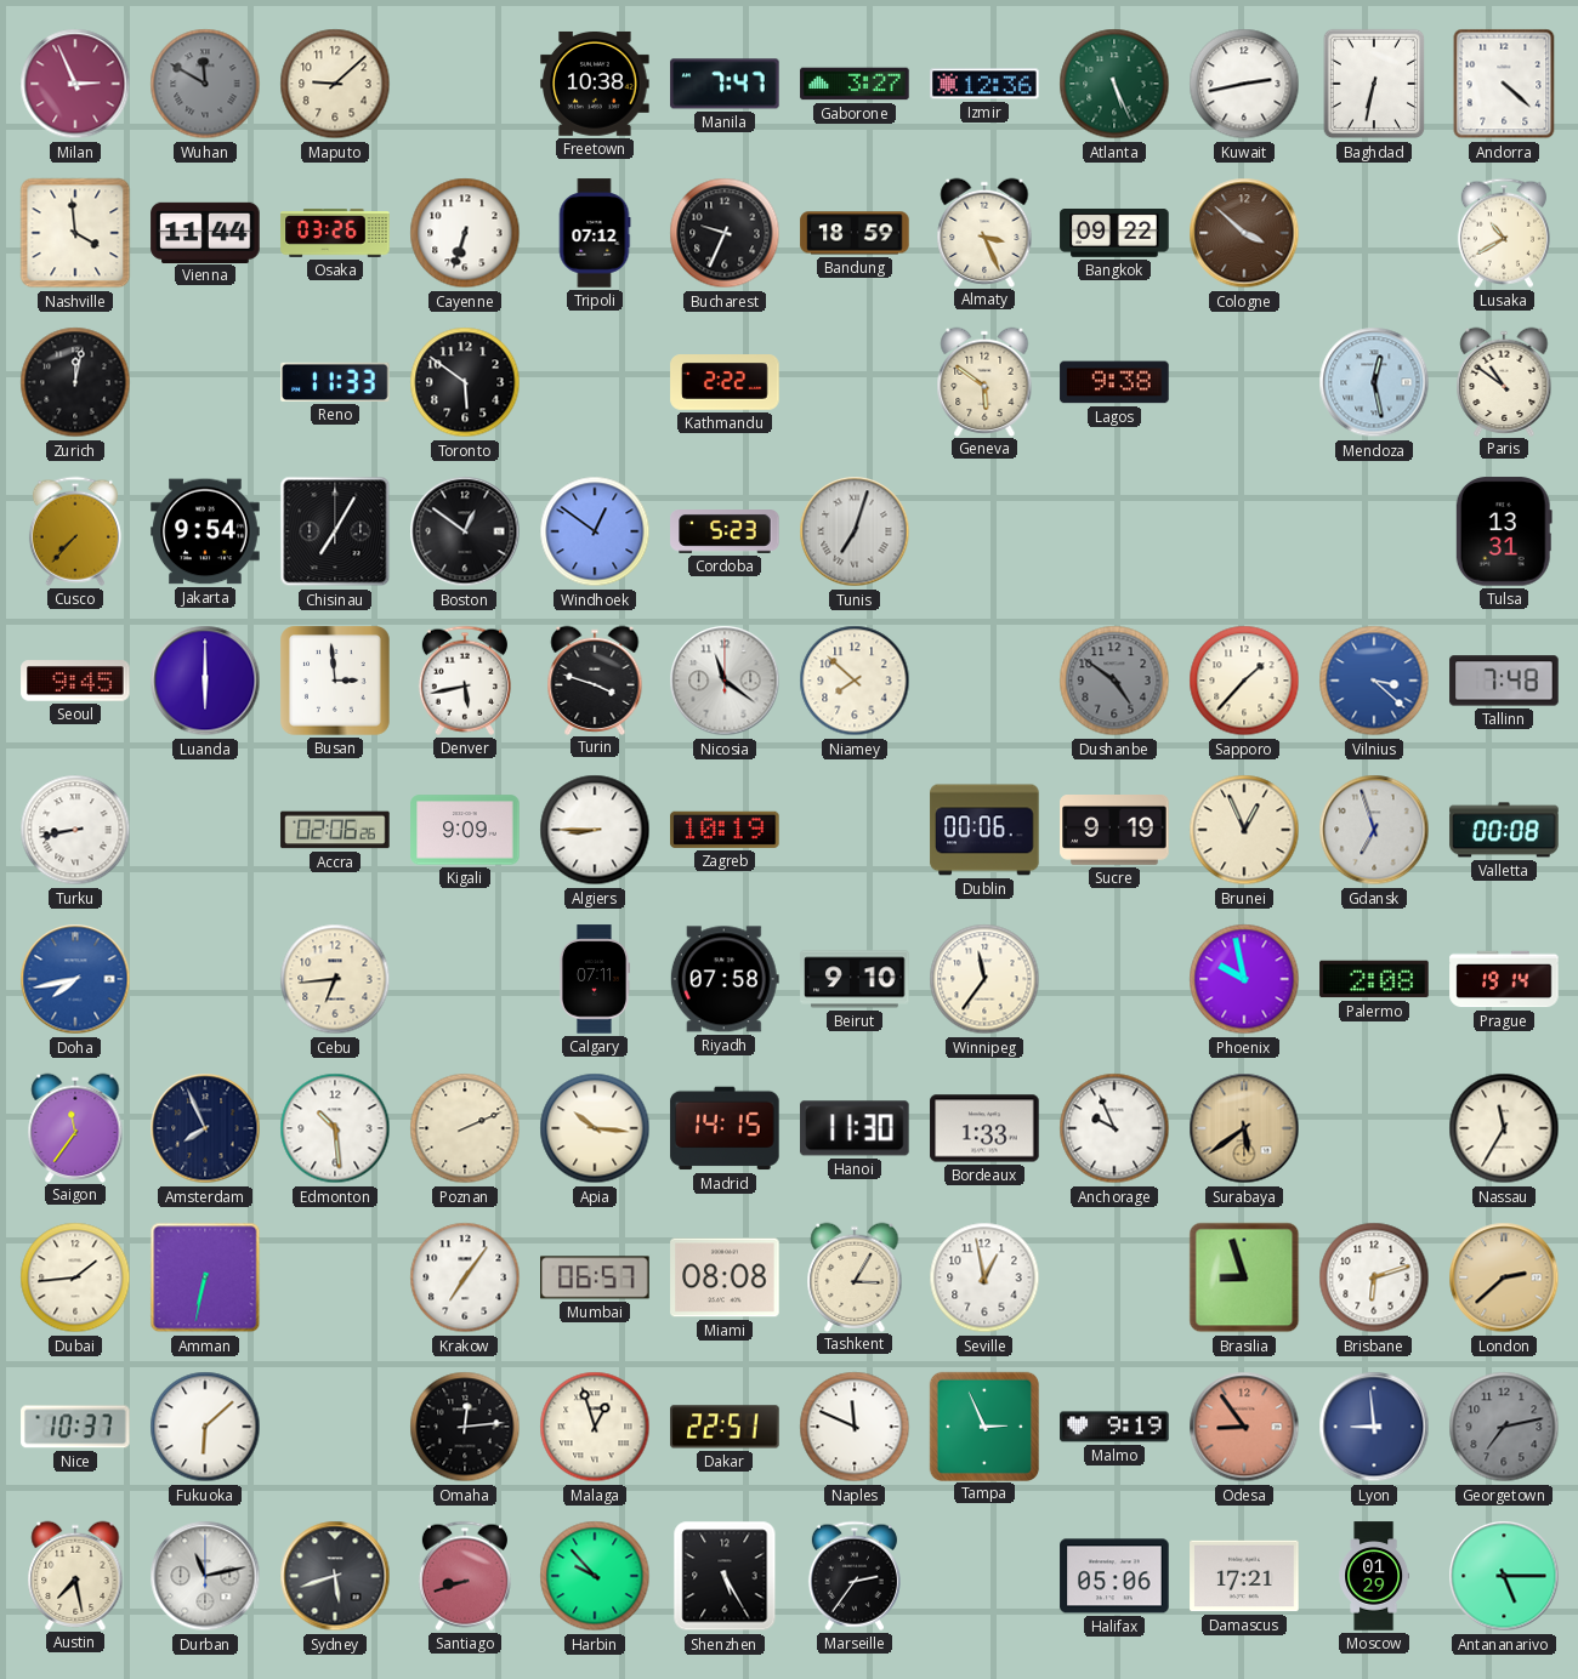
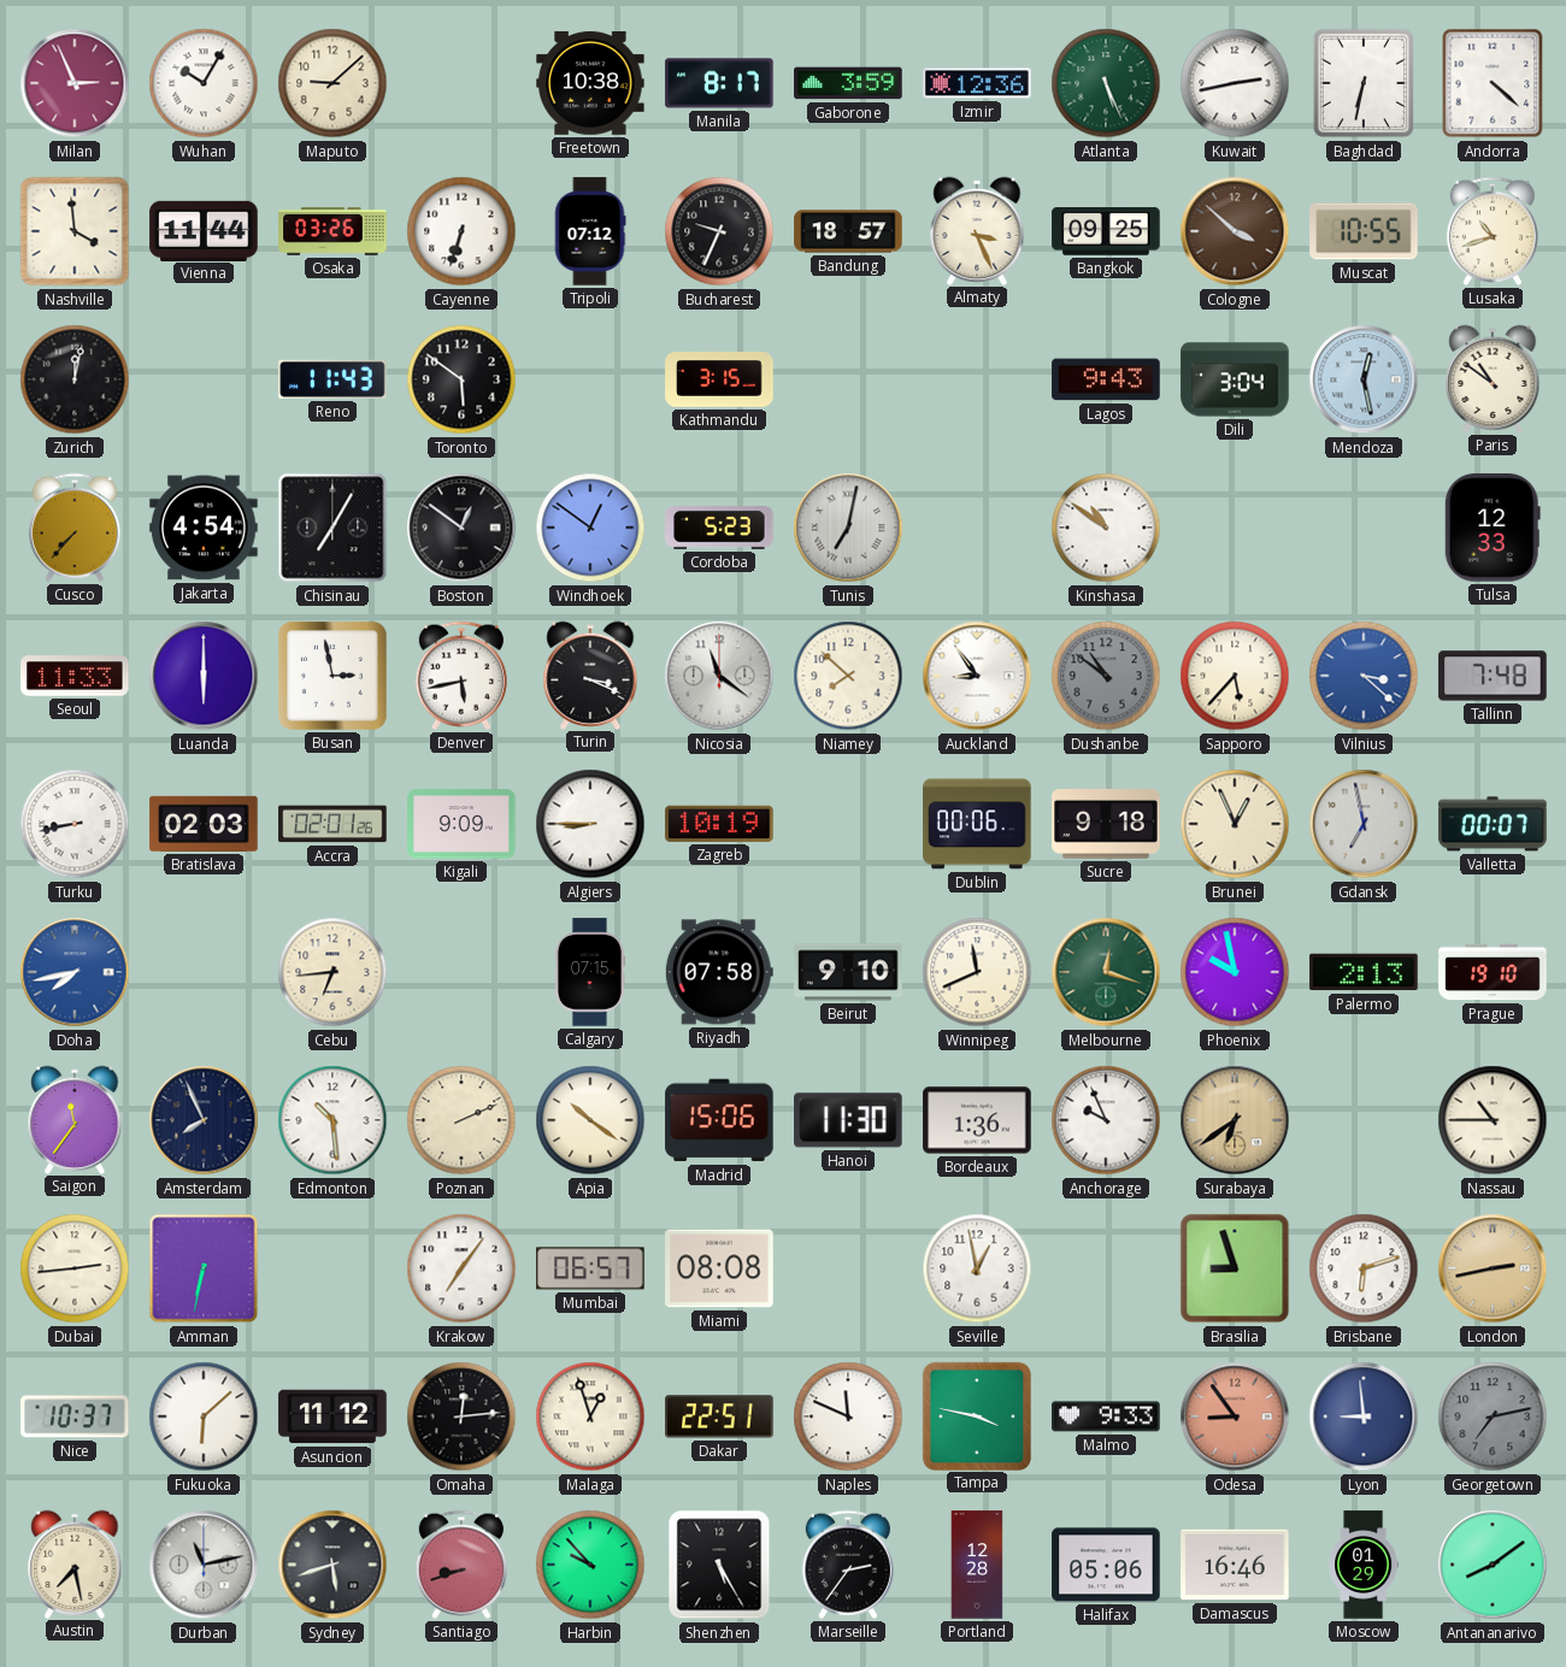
Wuhan: 11:50 -> 10:05 (204, 83)
Wuhan dial: grey -> white (204, 83)
Manila: 7:47 -> 8:17 (719, 83)
Gaborone: 3:27 -> 3:59 (848, 83)
Bandung: 18:59 -> 18:57 (848, 231)
Bangkok: 09:22 -> 09:25 (1106, 232)
Muscat: none -> 10:55 (1364, 231)
Lusaka: 10:40 -> 10:42 (1493, 231)
Reno: 11:33 -> 11:43 (332, 379)
Kathmandu: 2:22 -> 3:15 (719, 379)
Geneva: 5:51 -> none (984, 381)
Lagos: 9:38 -> 9:43 (1106, 379)
Dili: none -> 3:04 (1235, 379)
Jakarta: 9:54 -> 4:54 (204, 528)
Tunis: 7:03 -> 7:02 (848, 528)
Kinshasa: none -> 10:51 (1106, 528)
Tulsa: 13:31 -> 12:33 (1493, 528)
Seoul: 9:45 -> 11:33 (75, 676)
Busan: 2:59 -> 2:58 (334, 677)
Turin: 3:48 -> 3:19 (590, 675)
Auckland: none -> 8:54 (977, 676)
Dushanbe: 4:51 -> 10:51 (1106, 676)
Sapporo: 1:37 -> 5:37 (1235, 676)
Bratislava: none -> 02:03 (204, 824)
Accra: 02:06 -> 02:01 (332, 824)
Sucre: 9:19 -> 9:18 (1106, 824)
Gdansk: 6:57 -> 6:58 (1364, 824)
Valletta: 00:08 -> 00:07 (1493, 824)
Calgary: 07:11 -> 07:15 (589, 972)
Winnipeg: 11:36 -> 11:41 (977, 972)
Melbourne: none -> 12:18 (1106, 972)
Palermo: 2:08 -> 2:13 (1364, 972)
Prague: 19:14 -> 19:10 (1493, 972)
Apia: 10:16 -> 10:21 (590, 1120)
Madrid: 14:15 -> 15:06 (719, 1120)
Bordeaux: 1:33 -> 1:36 (977, 1120)
Surabaya: 5:39 -> 6:39 (1235, 1120)
Nassau: 11:35 -> 10:45 (1493, 1120)
Dubai: 1:44 -> 2:44 (75, 1268)
Tashkent: 3:05 -> none (855, 1276)
London: 2:38 -> 2:43 (1493, 1268)
Asuncion: none -> 11:12 (332, 1416)
Tampa: 2:56 -> 3:47 (976, 1415)
Malmo: 9:19 -> 9:33 (1106, 1416)
Portland: none -> 12:28 (977, 1565)
Damascus: 17:21 -> 16:46 (1235, 1565)
Antananarivo: 5:15 -> 8:09 (1493, 1565)
